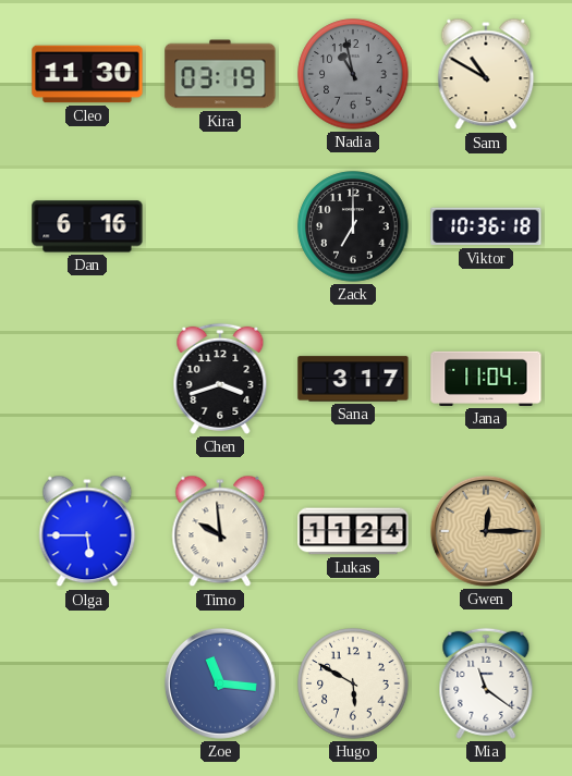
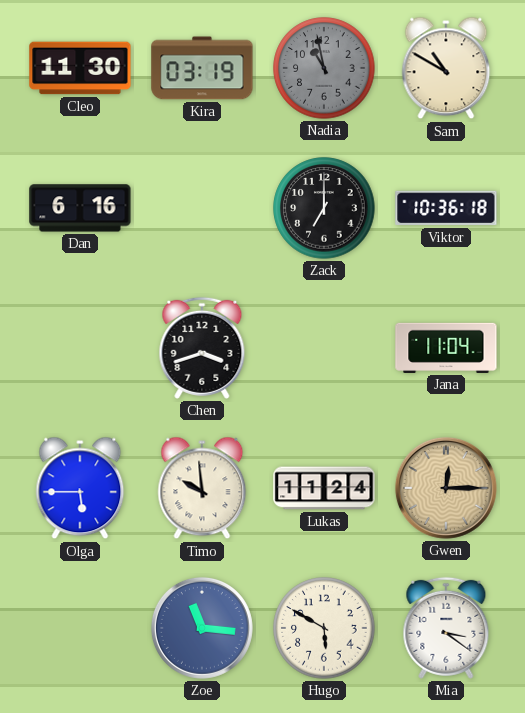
Sana: 3:17 -> none (353, 379)
Mia: 11:21 -> 3:21 (446, 628)
